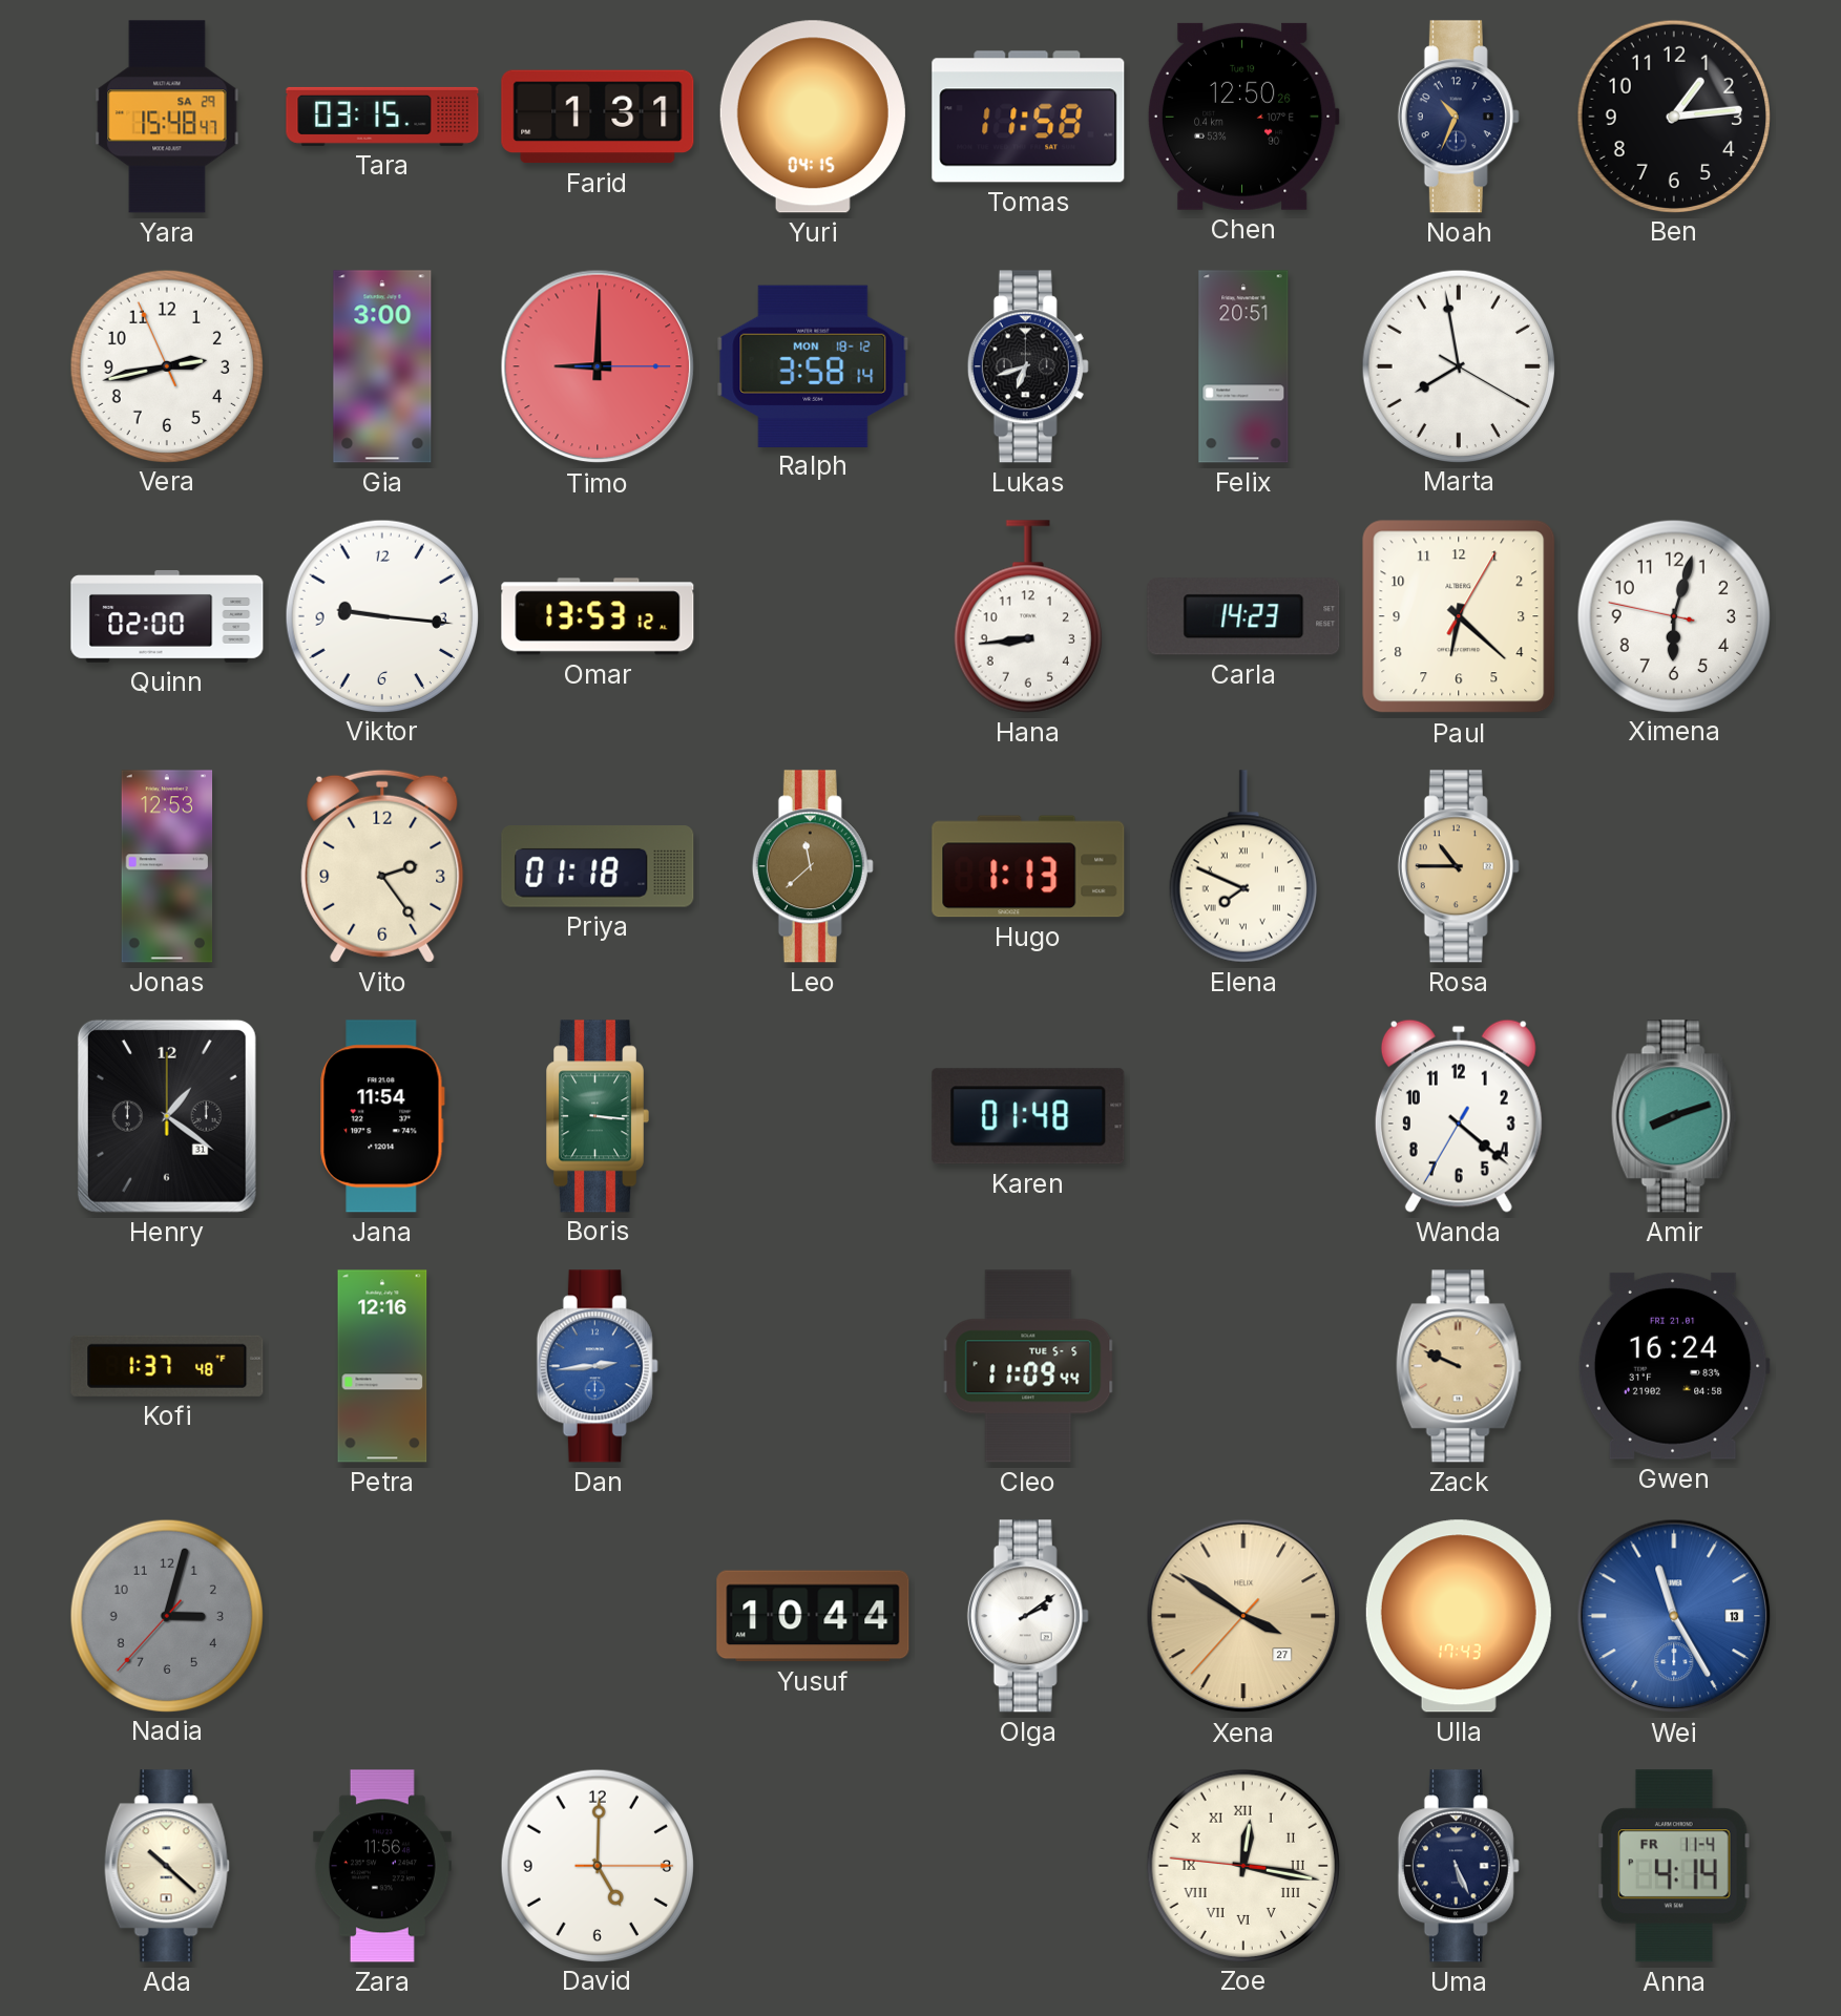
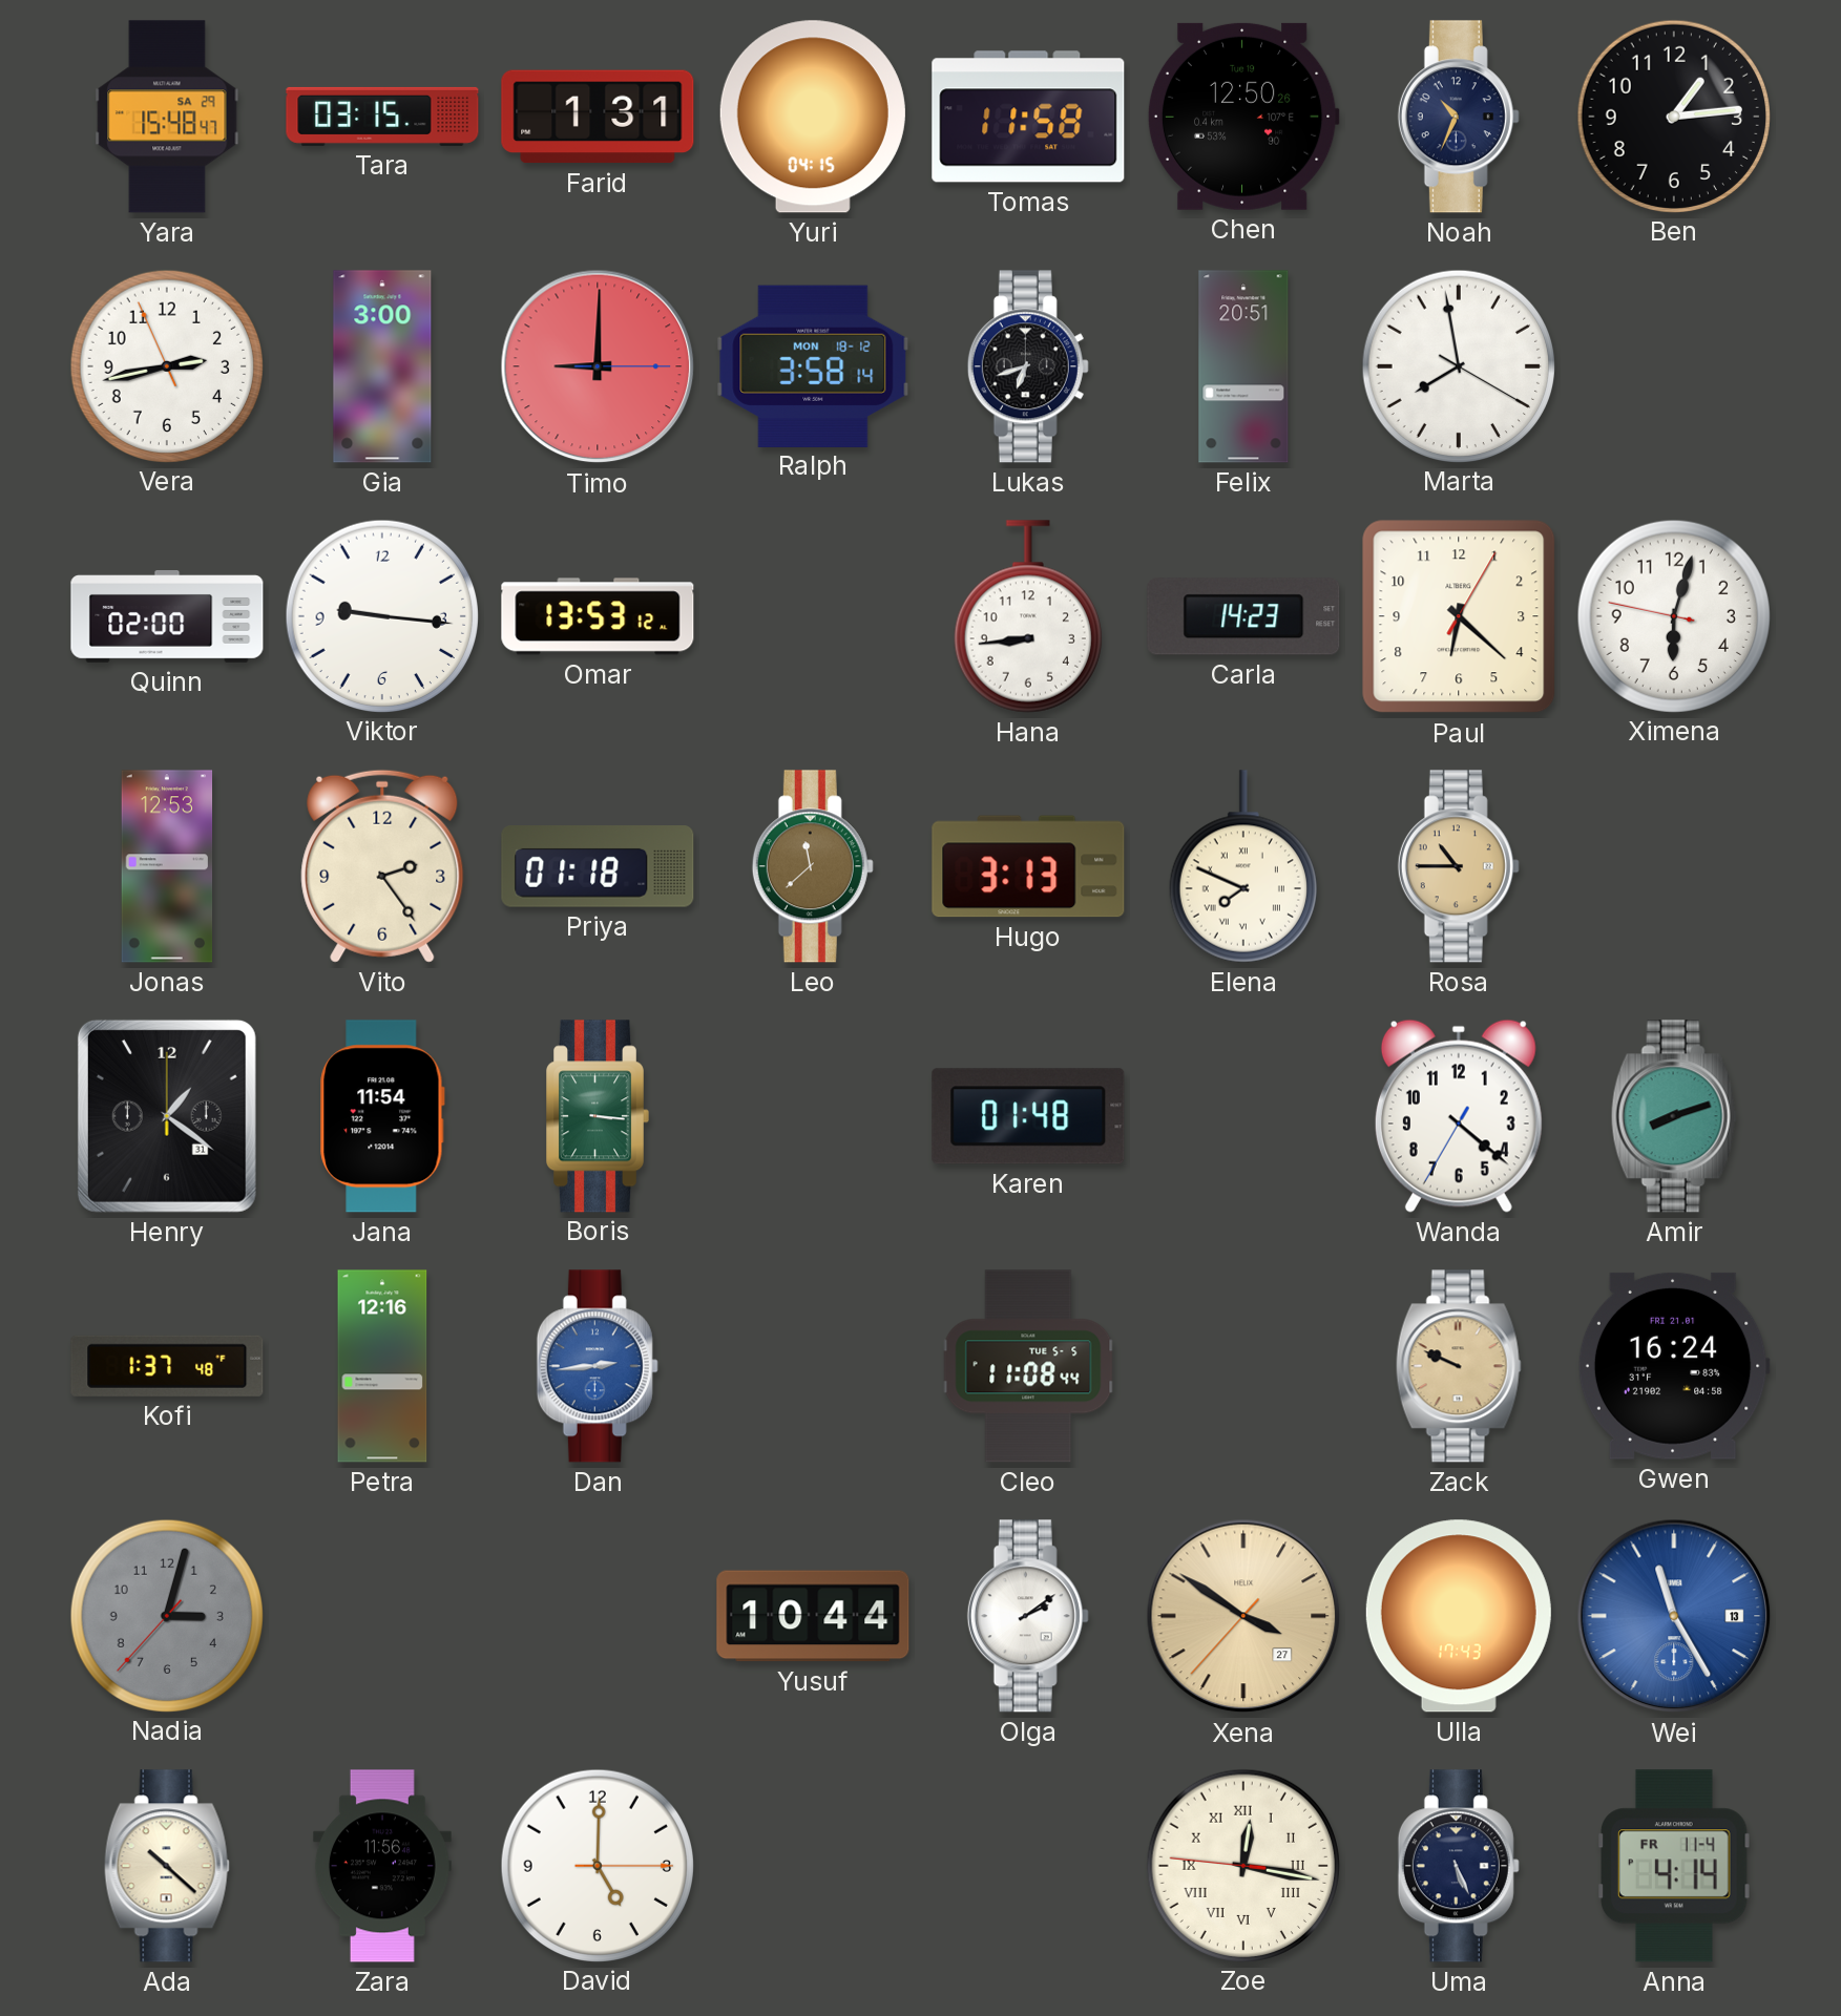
Hugo: 1:13 -> 3:13 (1028, 866)
Cleo: 11:09 -> 11:08 (1028, 1366)
